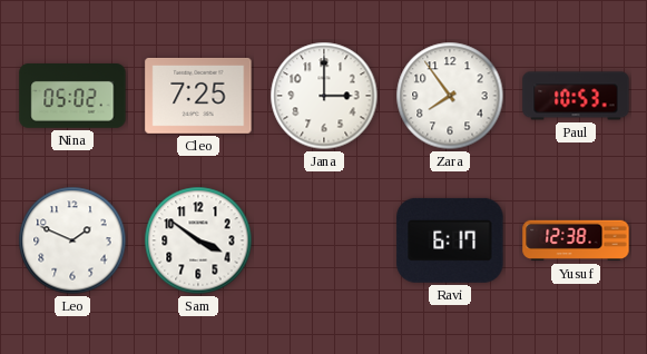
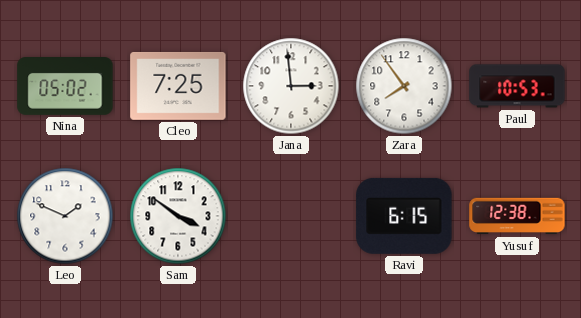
Jana: 3:00 -> 2:59 (291, 86)
Ravi: 6:17 -> 6:15 (404, 216)
